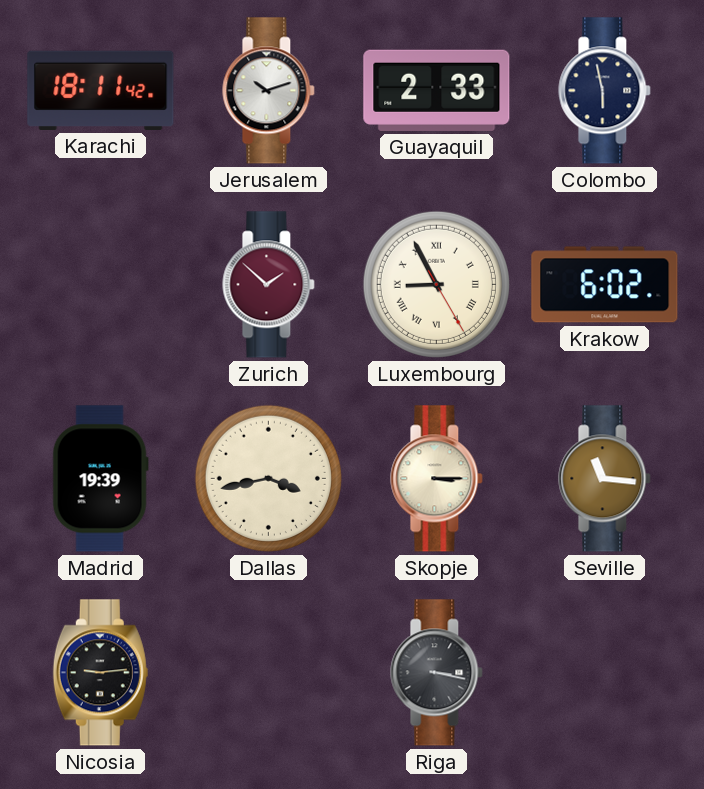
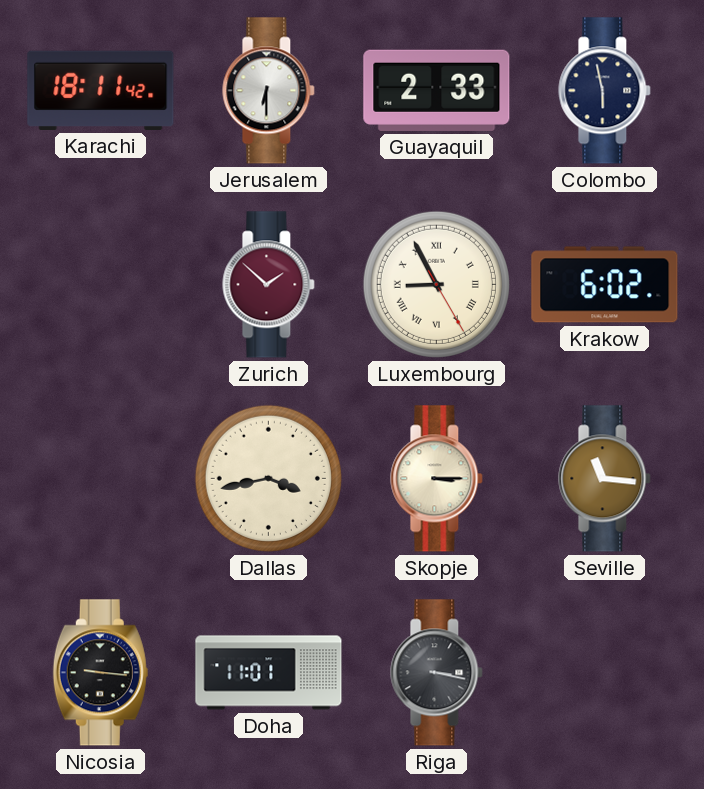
Jerusalem: 10:12 -> 6:30 (269, 91)
Madrid: 19:39 -> none (100, 479)
Nicosia: 9:14 -> 9:16 (100, 673)
Doha: none -> 11:01 (269, 673)
